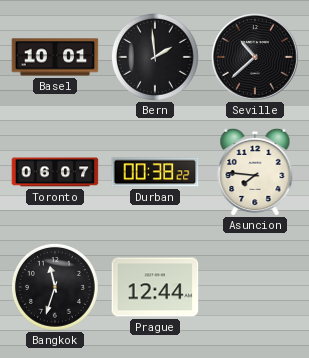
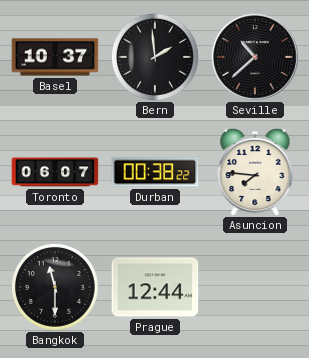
Basel: 10:01 -> 10:37 (55, 57)
Bangkok: 11:33 -> 11:30 (55, 287)
